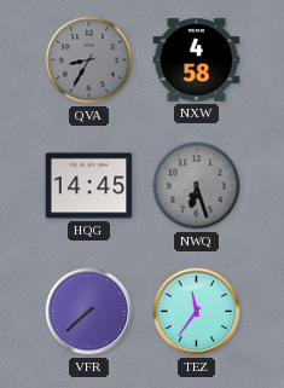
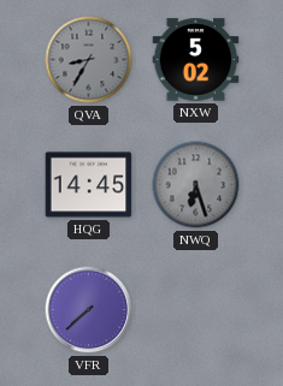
NXW: 4:58 -> 5:02 (196, 60)
TEZ: 11:36 -> none (197, 312)
